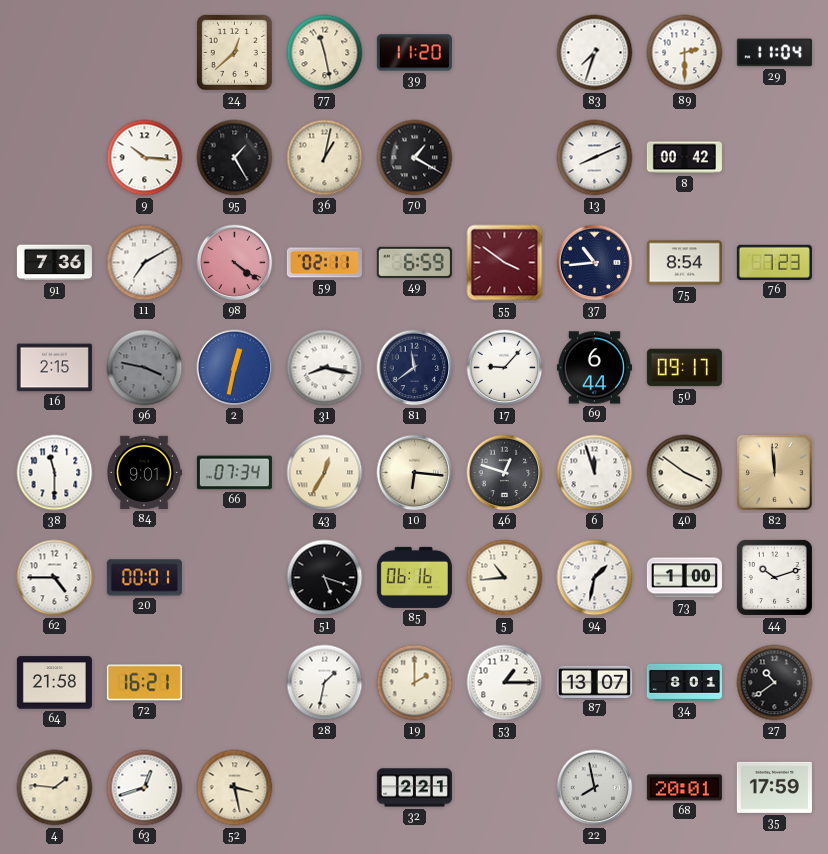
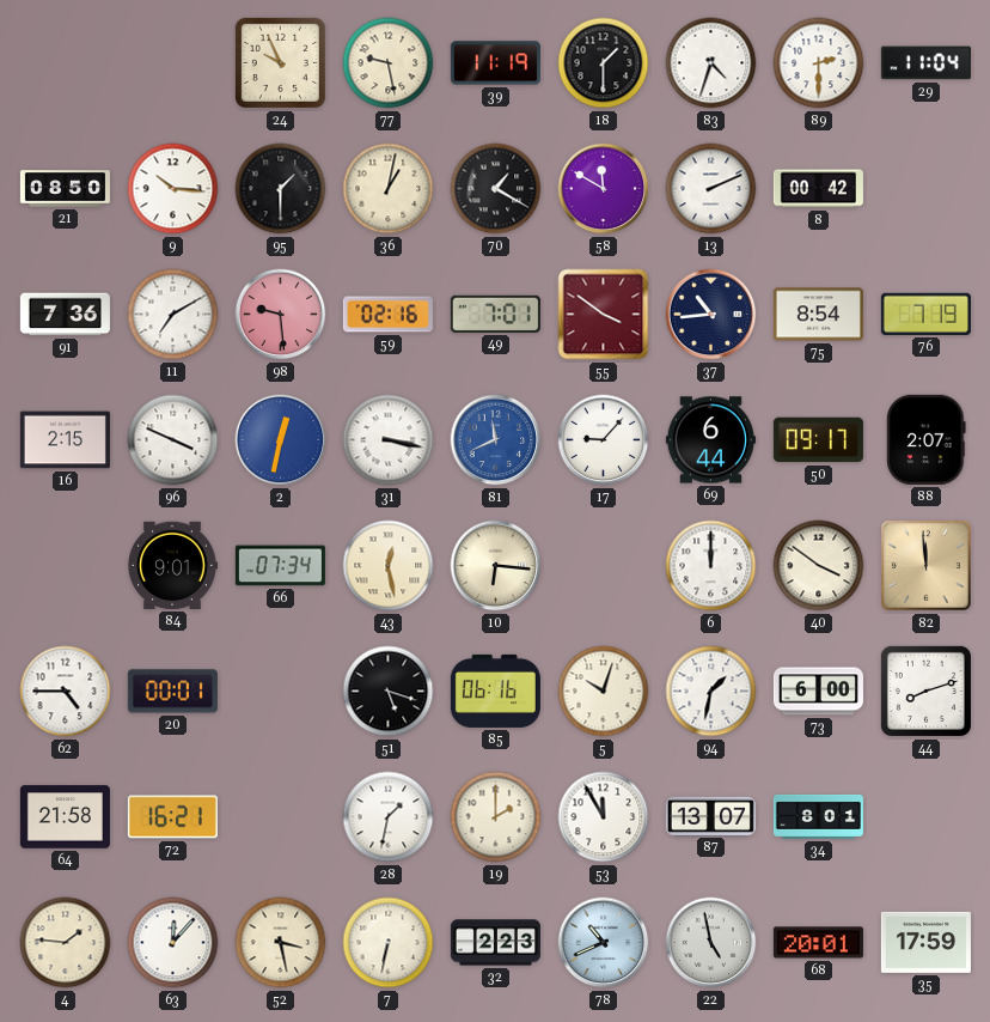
24: 12:38 -> 9:56 (280, 62)
77: 11:28 -> 9:28 (389, 63)
39: 11:20 -> 11:19 (495, 63)
18: none -> 1:30 (604, 63)
83: 7:33 -> 4:33 (711, 63)
21: none -> 08:50 (65, 189)
95: 1:25 -> 1:30 (281, 189)
58: none -> 11:50 (604, 189)
13: 8:11 -> 2:11 (711, 189)
98: 4:21 -> 9:29 (281, 315)
59: 02:11 -> 02:16 (387, 315)
49: 6:59 -> 7:01 (495, 314)
76: 7:23 -> 7:19 (925, 314)
96: 3:47 -> 3:49 (173, 440)
96 dial: grey -> white (173, 440)
31: 8:17 -> 3:17 (389, 440)
81: 11:39 -> 11:41 (496, 440)
81 dial: navy -> blue (496, 440)
88: none -> 2:07 (927, 439)
38: 11:30 -> none (55, 473)
43: 12:35 -> 12:28 (389, 566)
46: 12:48 -> none (505, 473)
6: 11:57 -> 12:00 (711, 566)
5: 10:44 -> 10:03 (604, 692)
73: 1:00 -> 6:00 (818, 692)
44: 10:12 -> 8:12 (925, 691)
53: 1:15 -> 11:55 (604, 817)
27: 10:39 -> none (775, 683)
63: 12:42 -> 12:07 (173, 943)
7: none -> 6:32 (389, 943)
32: 2:21 -> 2:23 (495, 943)
78: none -> 10:41 (604, 943)
22: 7:58 -> 4:58 (711, 943)
